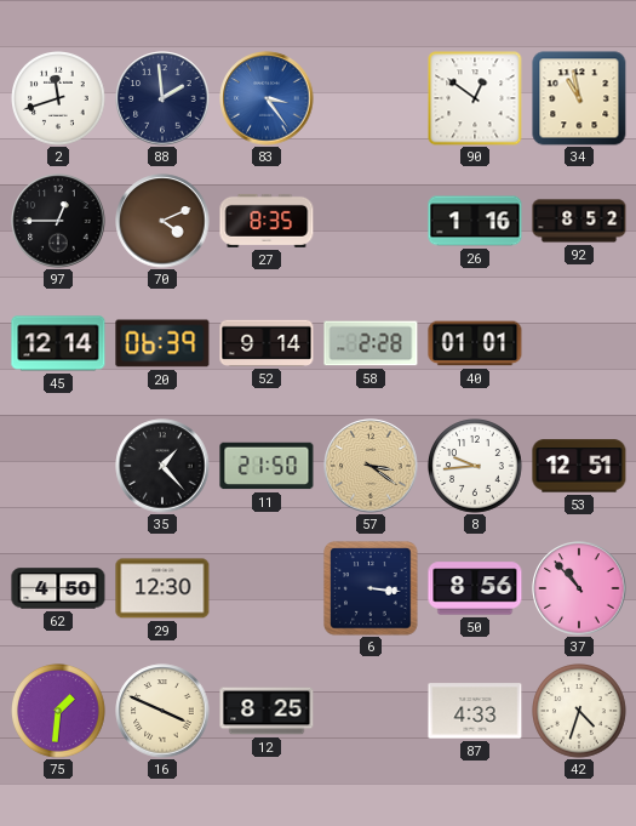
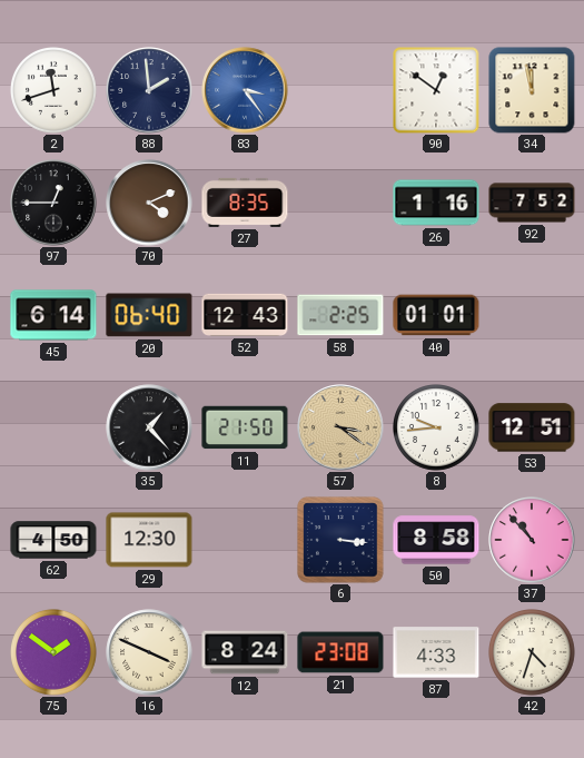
34: 10:58 -> 11:58 (532, 90)
92: 8:52 -> 7:52 (532, 203)
45: 12:14 -> 6:14 (53, 315)
20: 06:39 -> 06:40 (149, 315)
52: 9:14 -> 12:43 (245, 315)
58: 2:28 -> 2:25 (340, 315)
50: 8:56 -> 8:58 (436, 540)
75: 1:31 -> 1:51 (55, 653)
12: 8:25 -> 8:24 (245, 652)
21: none -> 23:08 (340, 652)
